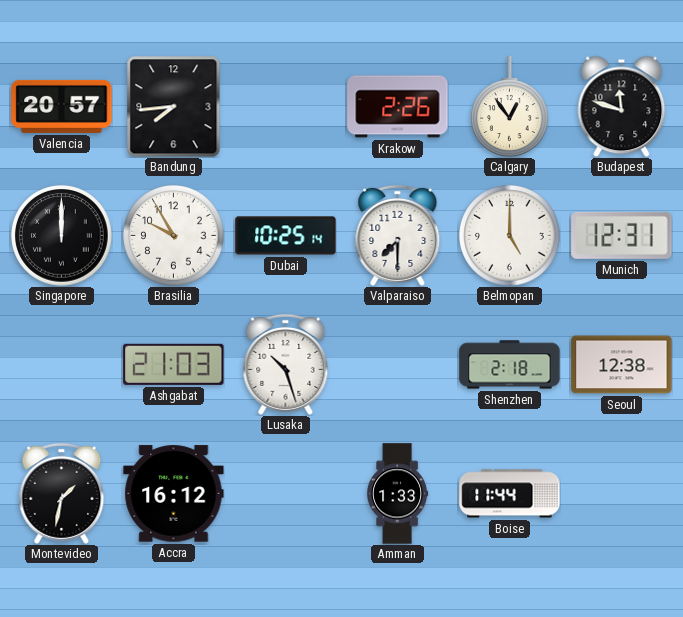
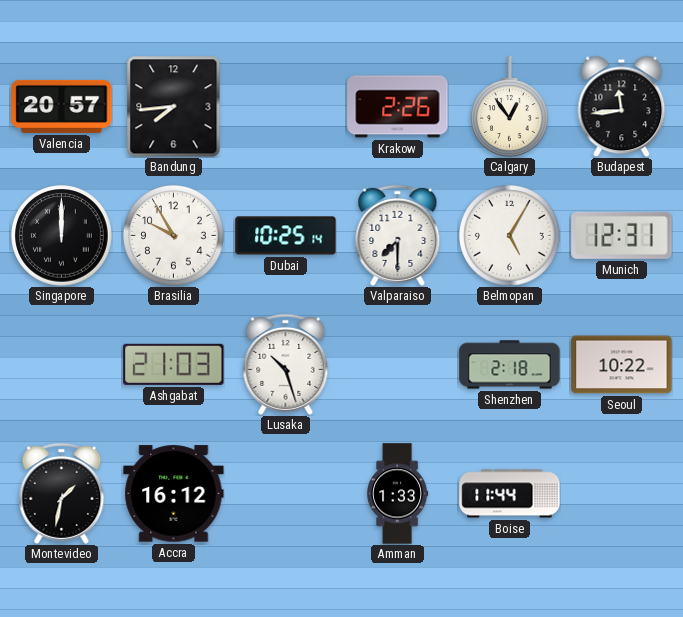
Budapest: 11:48 -> 11:44 (622, 106)
Belmopan: 5:00 -> 5:05 (510, 236)
Seoul: 12:38 -> 10:22 (622, 365)
